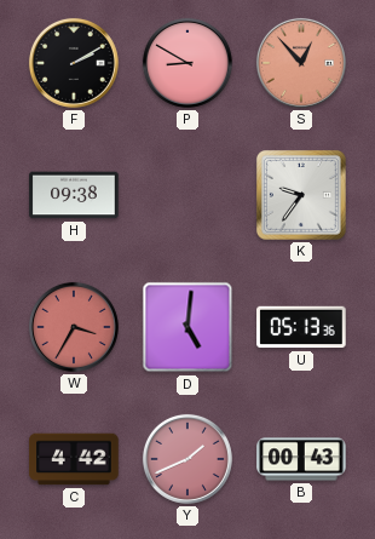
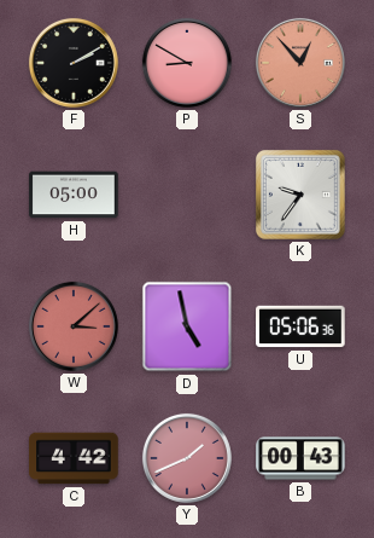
H: 09:38 -> 05:00 (74, 195)
W: 3:35 -> 3:08 (74, 326)
D: 5:01 -> 4:58 (187, 326)
U: 05:13 -> 05:06 (300, 326)
